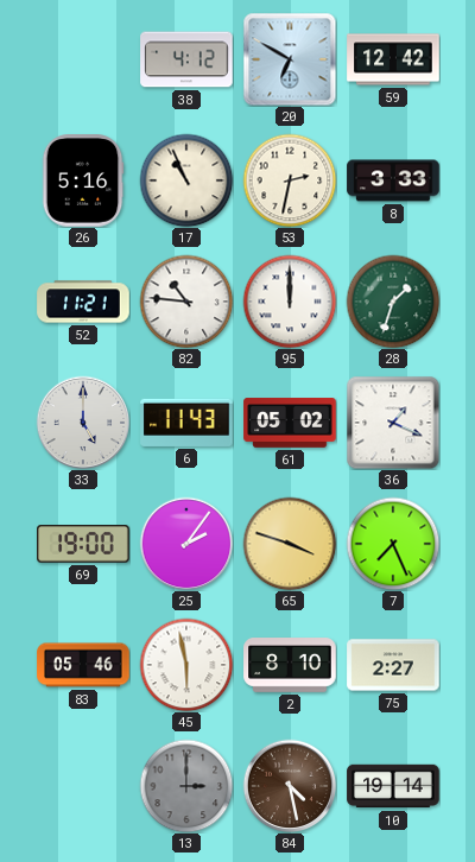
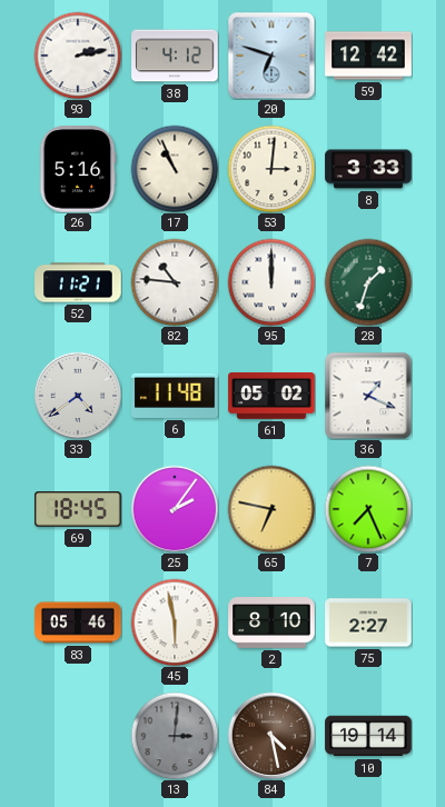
93: none -> 2:13 (78, 56)
20: 6:50 -> 6:48 (271, 56)
53: 2:32 -> 3:01 (271, 169)
33: 5:00 -> 4:39 (78, 396)
6: 11:43 -> 11:48 (175, 396)
69: 19:00 -> 18:45 (78, 509)
65: 3:48 -> 6:47 (271, 509)
13: 3:00 -> 3:01 (175, 736)
